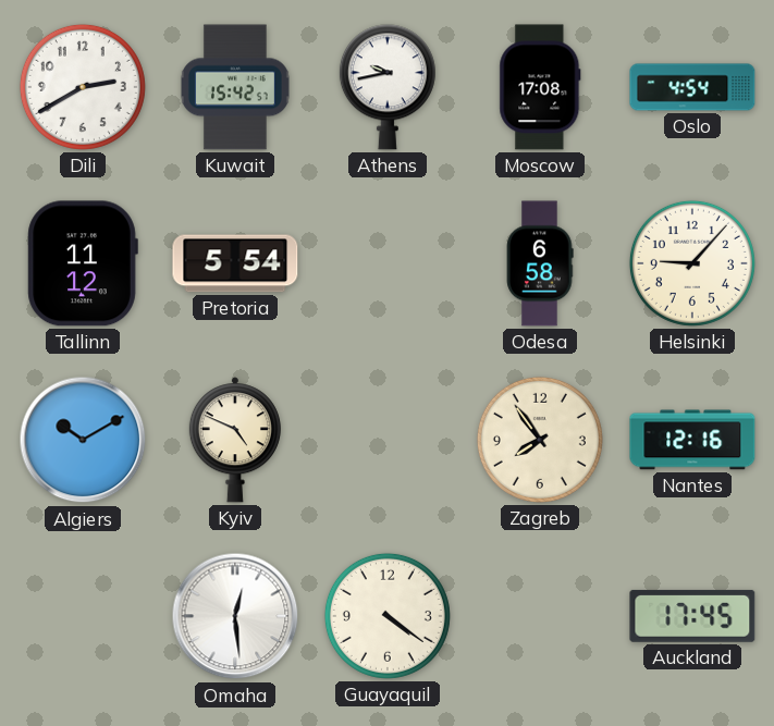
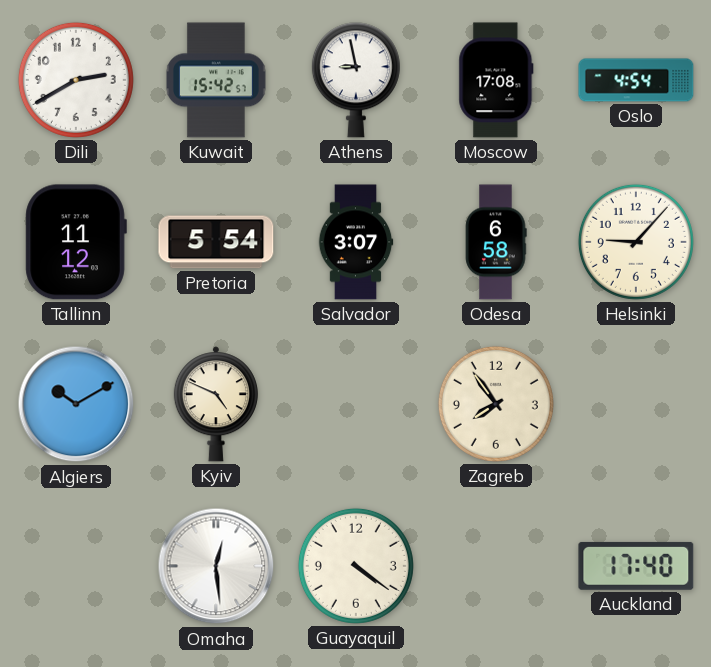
Athens: 9:43 -> 8:58 (356, 80)
Salvador: none -> 3:07 (356, 242)
Nantes: 12:16 -> none (692, 440)
Auckland: 17:45 -> 17:40 (636, 566)
